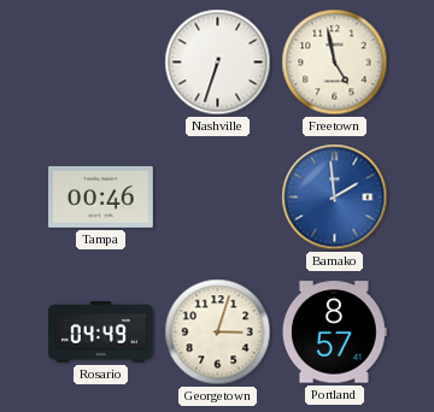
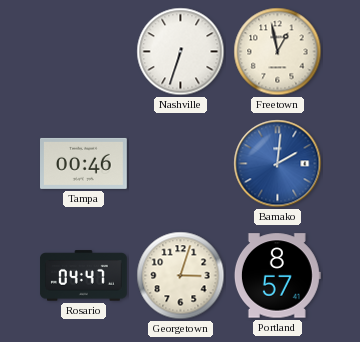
Freetown: 4:58 -> 12:58 (278, 52)
Bamako: 1:59 -> 2:01 (278, 164)
Rosario: 04:49 -> 04:47 (84, 276)
